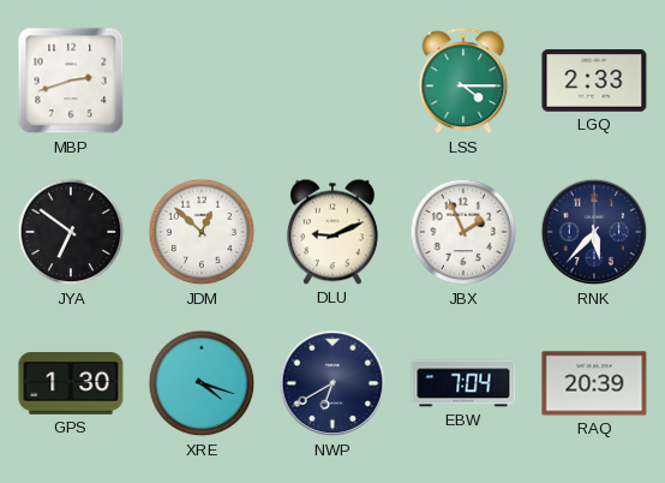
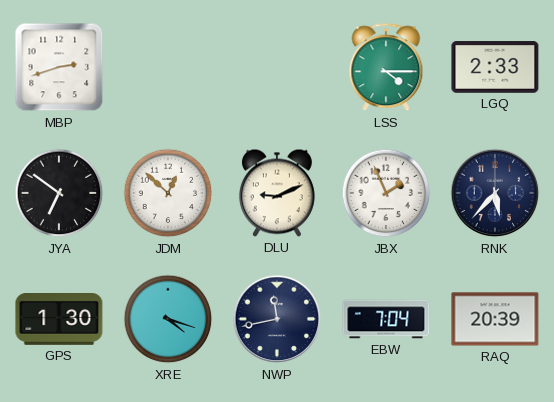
NWP: 6:40 -> 11:43 (277, 319)
